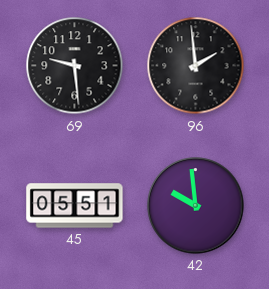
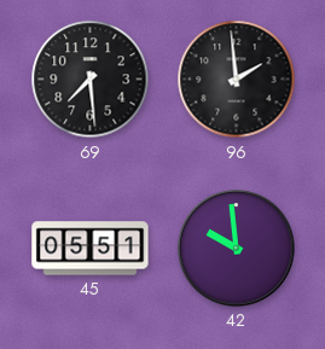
69: 9:29 -> 7:29 (91, 80)
